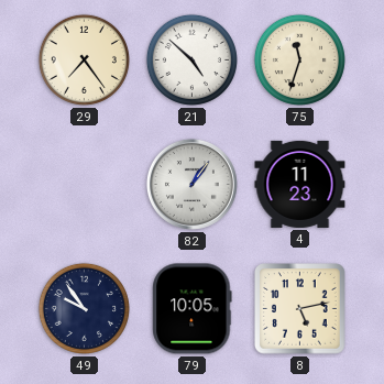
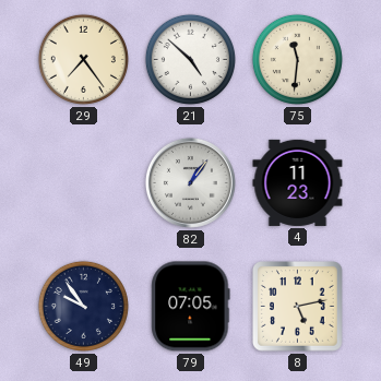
75: 11:33 -> 11:31 (297, 59)
79: 10:05 -> 07:05 (191, 307)
